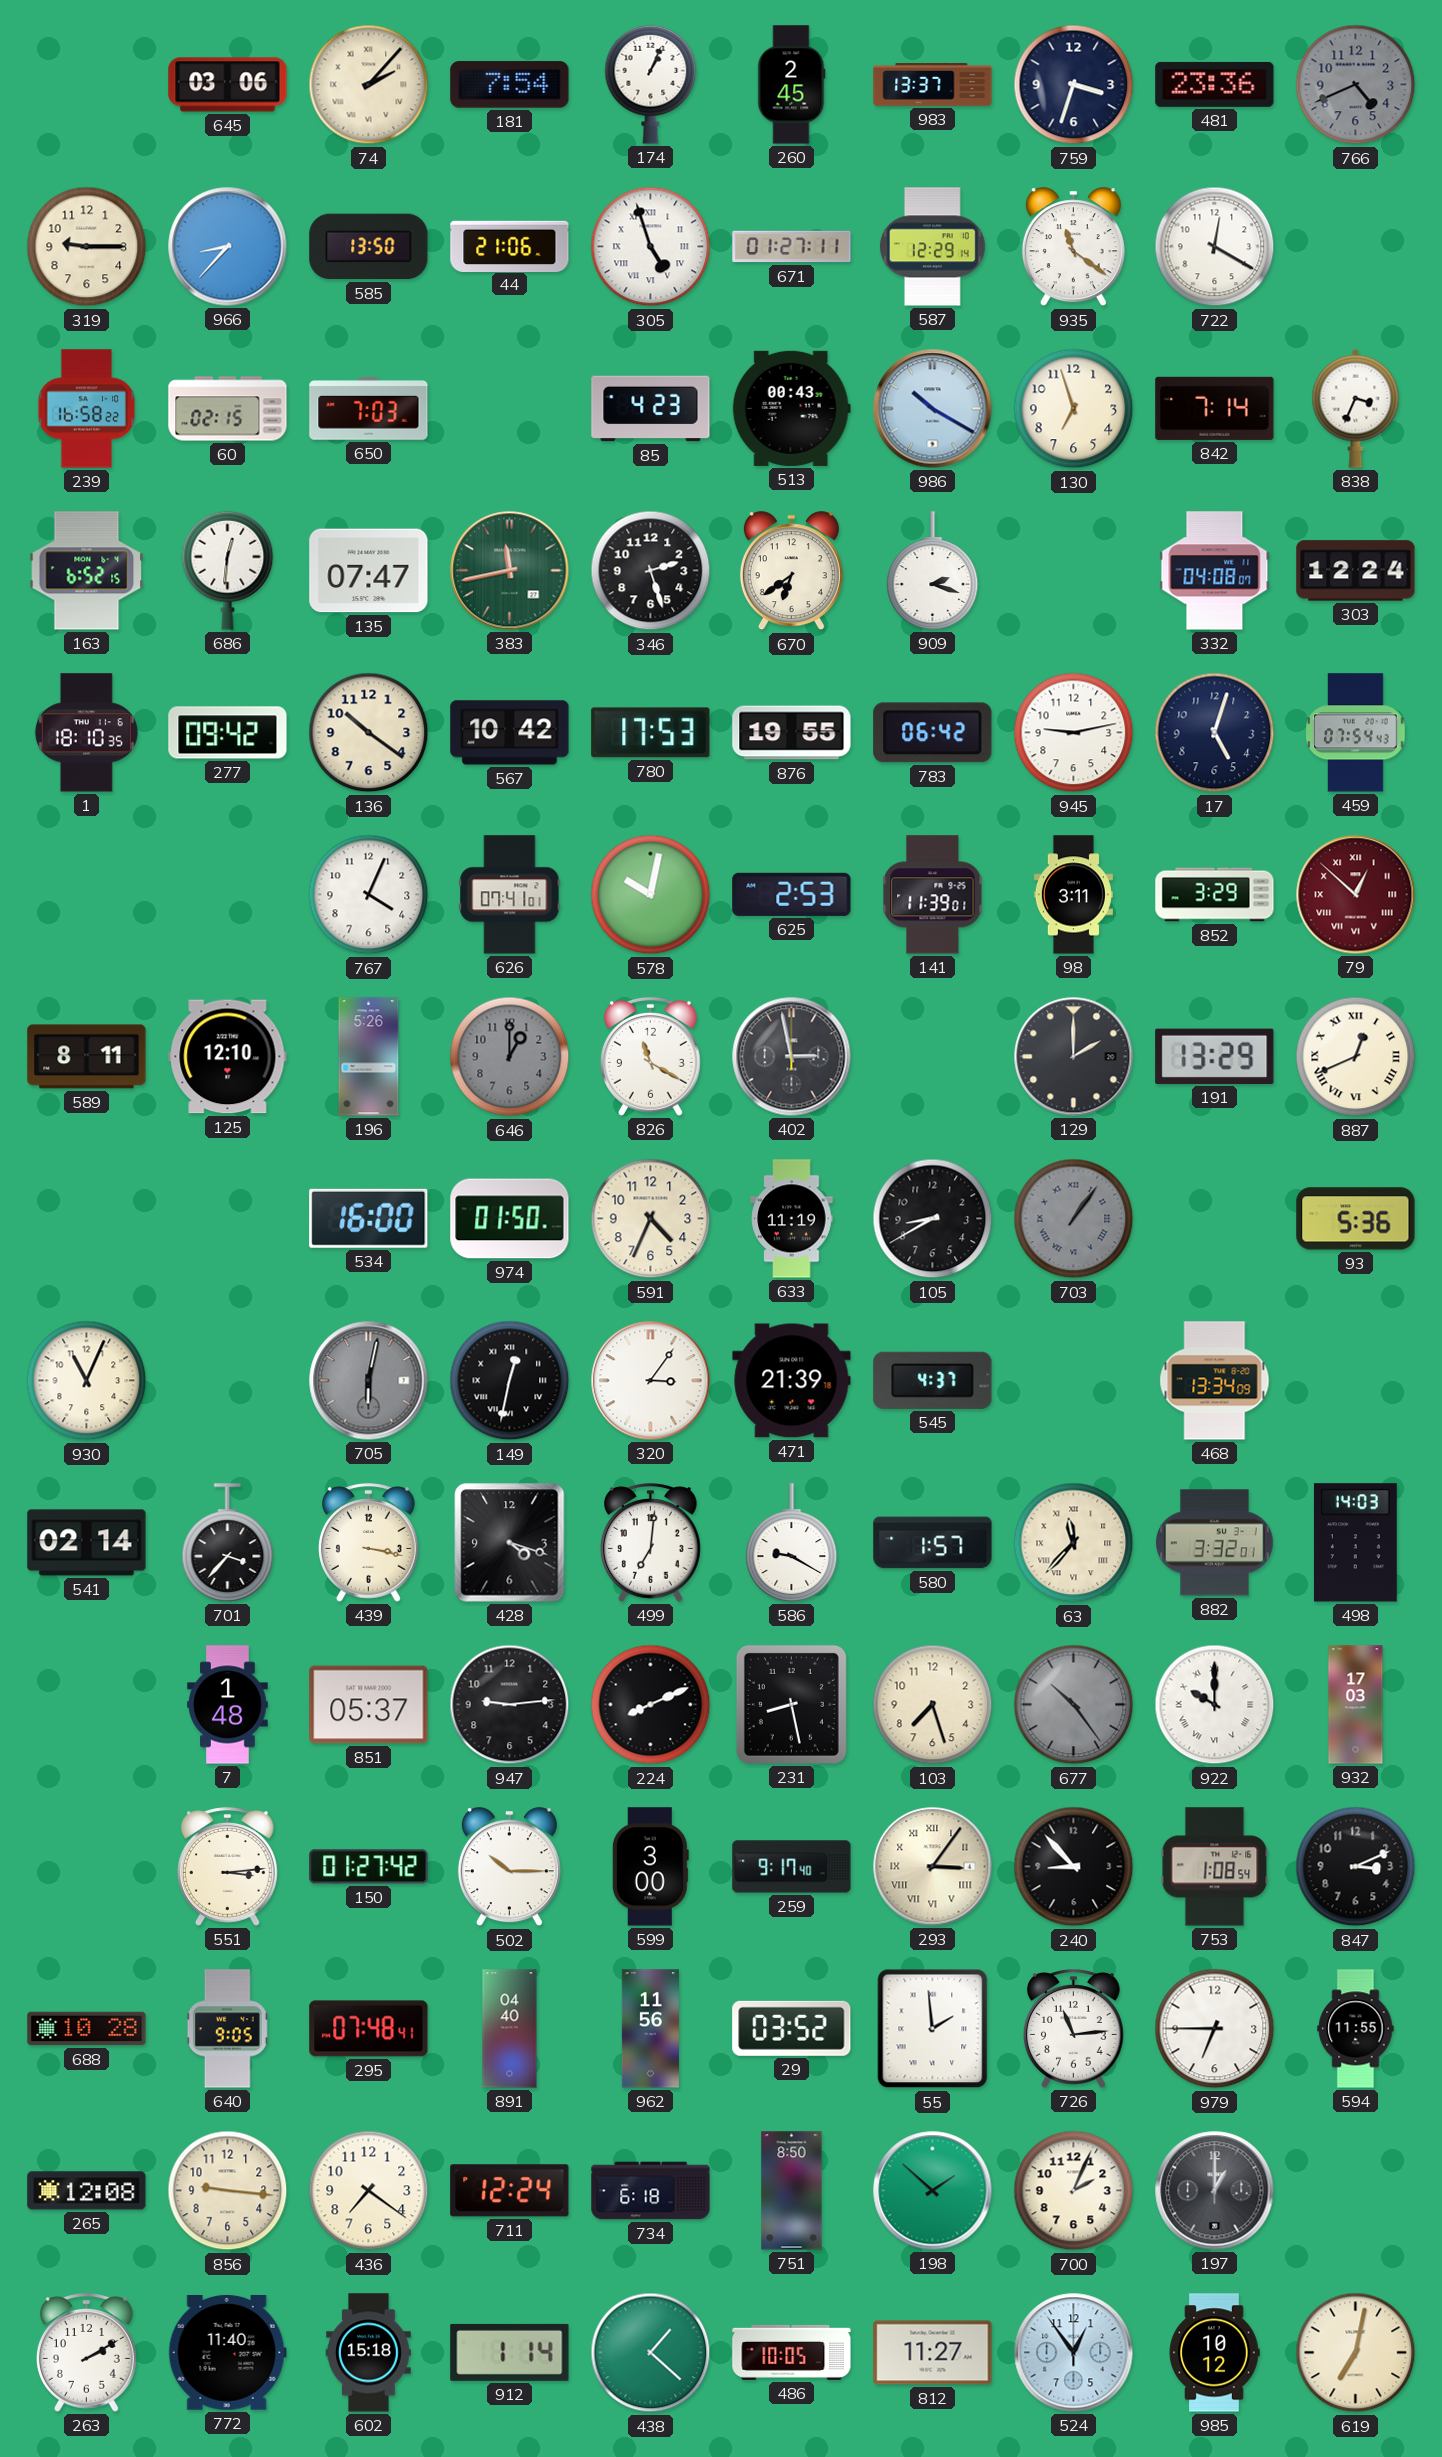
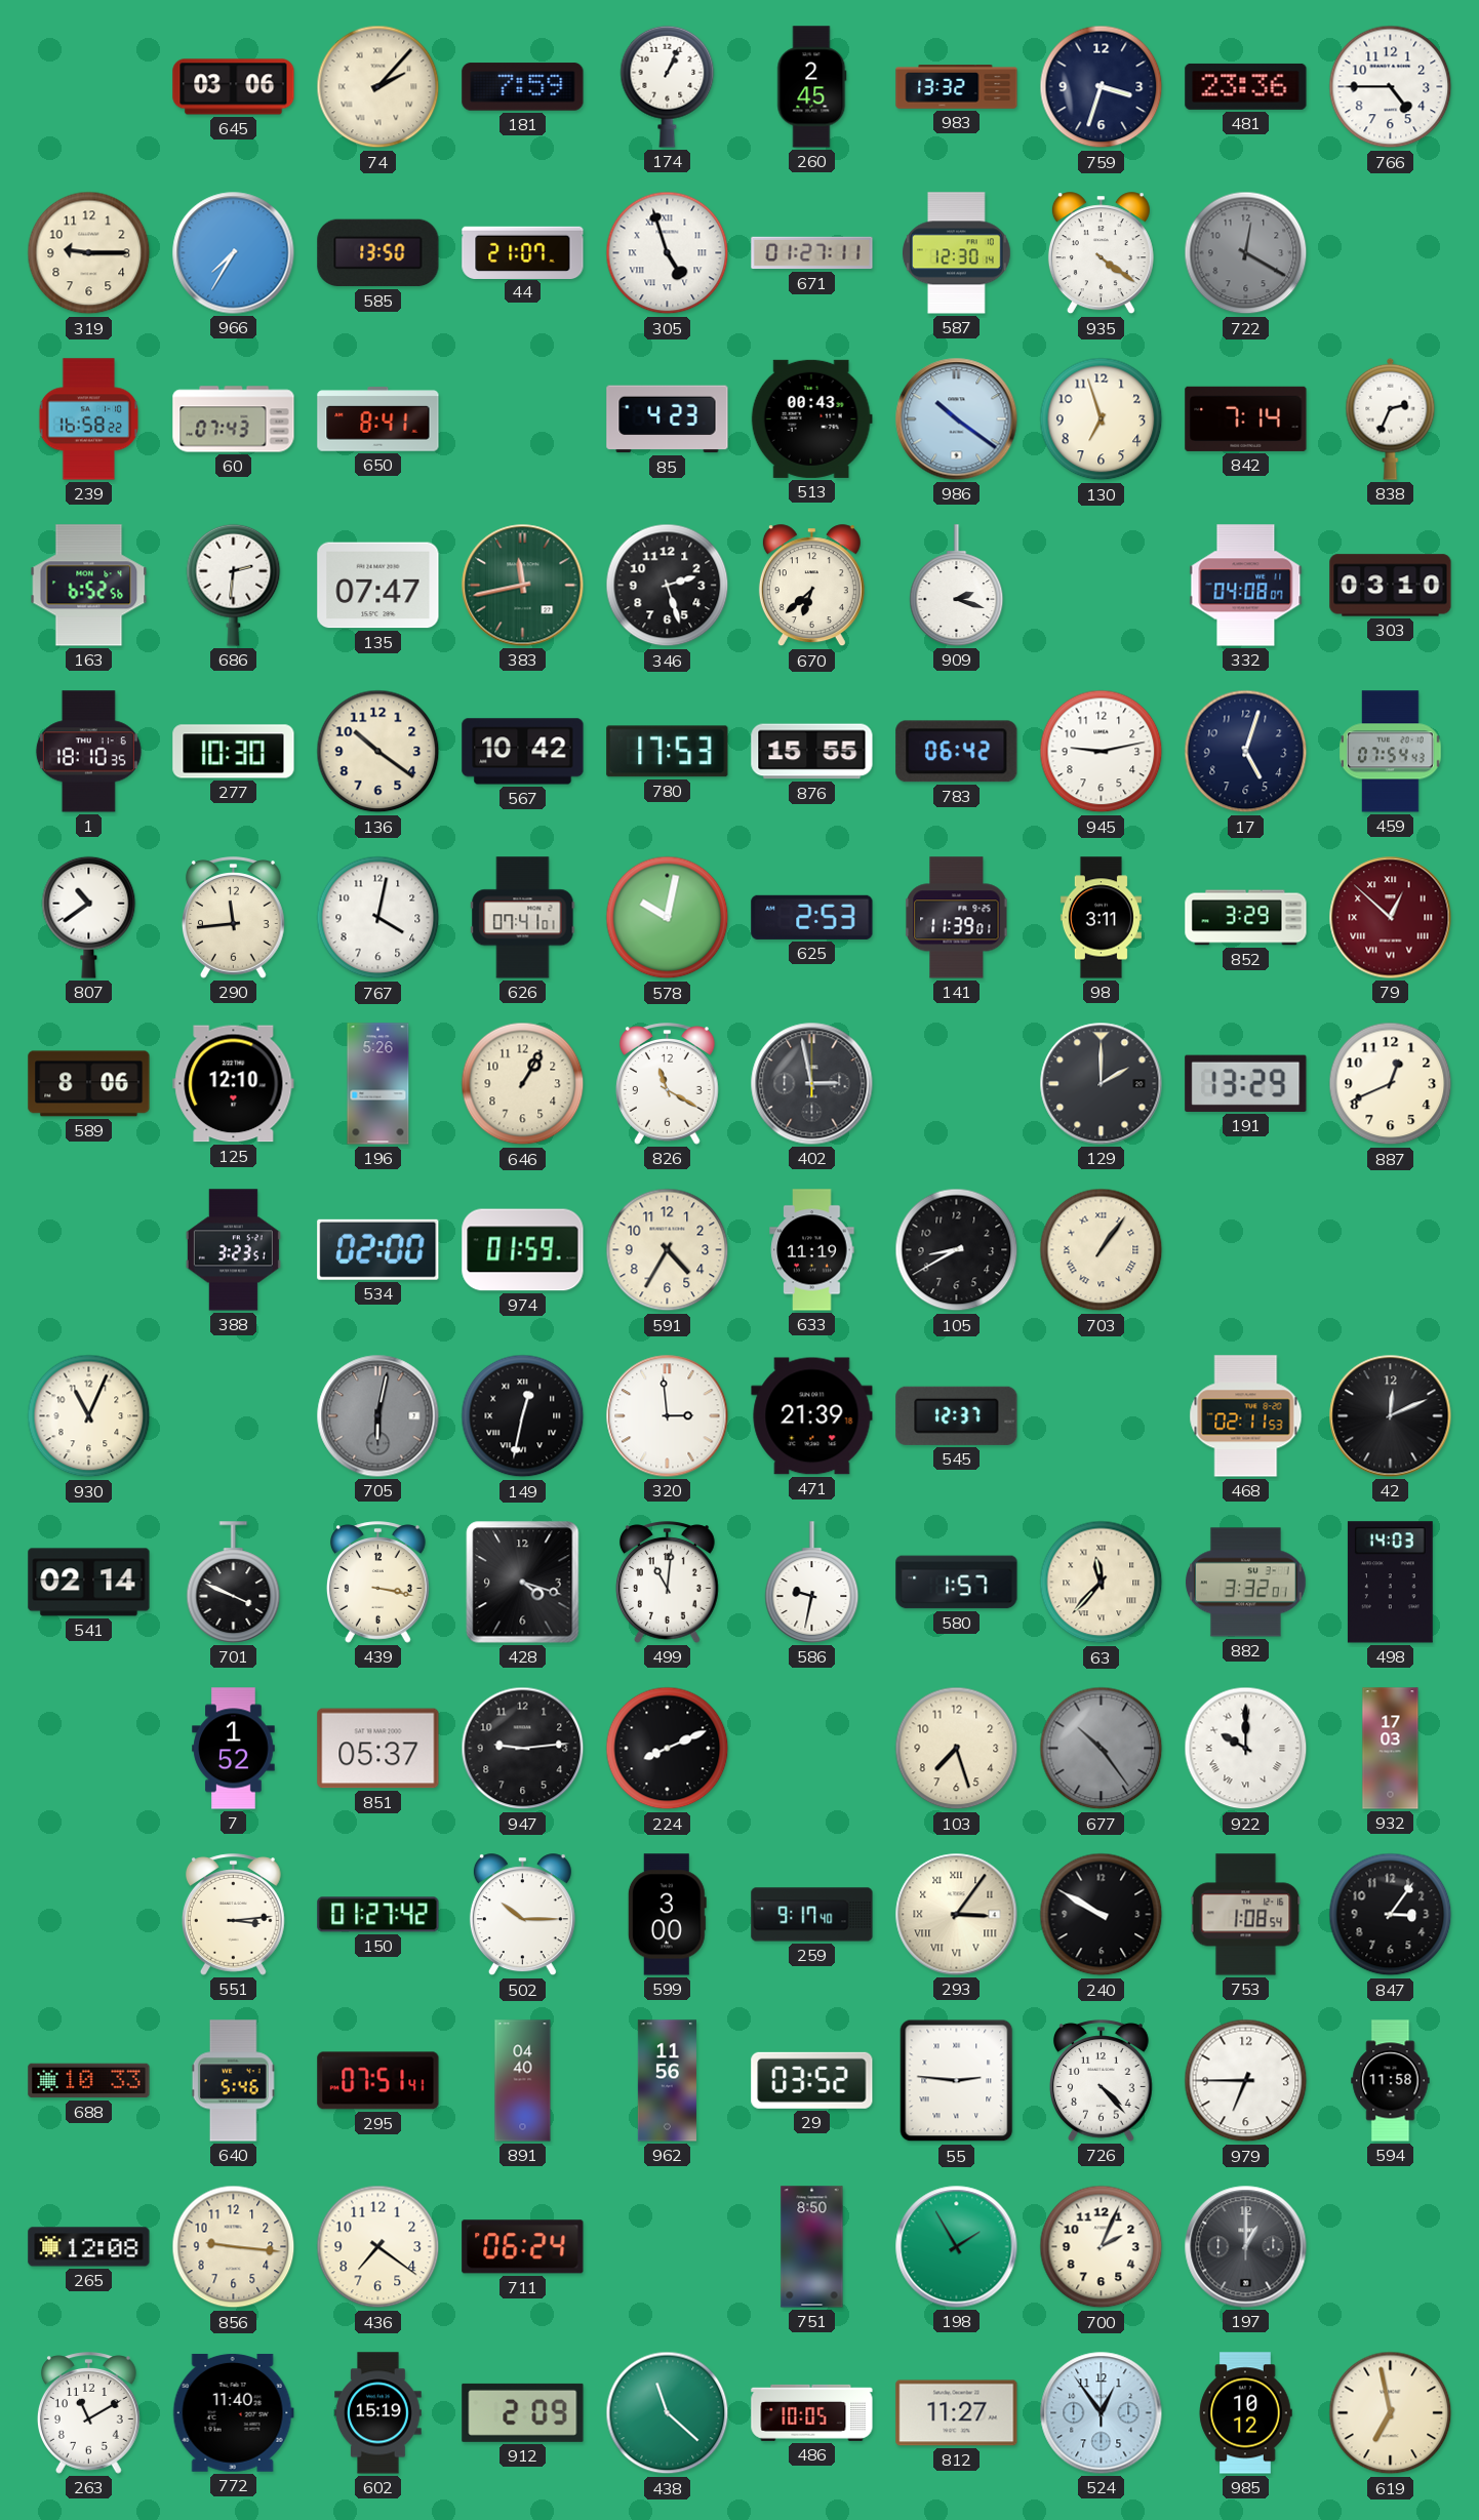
181: 7:54 -> 7:59 (523, 87)
983: 13:37 -> 13:32 (957, 87)
766: 4:41 -> 4:45 (1391, 87)
766 dial: grey -> white (1391, 87)
966: 8:37 -> 7:35 (234, 253)
44: 21:06 -> 21:07 (523, 252)
587: 12:29 -> 12:30 (957, 253)
935: 11:21 -> 4:21 (1101, 253)
722 dial: white -> grey (1246, 253)
60: 02:15 -> 07:43 (234, 419)
650: 7:03 -> 8:41 (378, 419)
986: 10:20 -> 10:21 (957, 419)
838: 3:34 -> 2:34 (1391, 418)
163: 6:52:15 -> 6:52:56 (89, 586)
686: 12:31 -> 2:31 (234, 585)
670: 6:39 -> 6:38 (811, 586)
303: 12:24 -> 03:10 (1391, 586)
277: 09:42 -> 10:30 (234, 752)
876: 19:55 -> 15:55 (812, 752)
807: none -> 10:39 (89, 917)
290: none -> 11:44 (233, 918)
767: 4:04 -> 4:02 (378, 918)
589: 8:11 -> 8:06 (89, 1084)
646: 1:00 -> 1:05 (523, 1084)
646 dial: grey -> cream (523, 1084)
887 numerals: Roman -> Arabic (1391, 1084)
388: none -> 3:23 (233, 1250)
534: 16:00 -> 02:00 (378, 1249)
974: 01:50 -> 01:59 (523, 1250)
591: 4:34 -> 4:35 (668, 1250)
703 dial: grey -> cream (1102, 1250)
93: 5:36 -> none (1356, 1219)
320: 3:06 -> 2:59 (668, 1416)
545: 4:37 -> 12:37 (957, 1415)
468: 13:34 -> 02:11 (1246, 1416)
42: none -> 12:11 (1391, 1416)
701: 3:37 -> 3:49 (234, 1583)
499: 7:01 -> 11:01 (667, 1583)
586: 9:20 -> 9:32 (812, 1583)
7: 1:48 -> 1:52 (234, 1749)
231: 8:28 -> none (791, 1704)
240: 8:53 -> 9:50 (1102, 1915)
847: 3:11 -> 3:06 (1391, 1915)
688: 10:28 -> 10:33 (89, 2081)
640: 9:05 -> 5:46 (234, 2081)
295: 07:48 -> 07:51 (378, 2081)
55: 1:59 -> 2:46 (957, 2081)
726: 11:14 -> 4:23 (1101, 2081)
594: 11:55 -> 11:58 (1391, 2081)
711: 12:24 -> 06:24 (523, 2247)
734: 6:18 -> none (651, 2191)
198: 1:52 -> 1:55 (957, 2247)
263: 2:10 -> 11:10 (88, 2413)
602: 15:18 -> 15:19 (378, 2413)
912: 1:14 -> 2:09 (523, 2412)
438: 1:22 -> 11:22 (668, 2413)
619: 7:02 -> 6:58 (1391, 2413)
